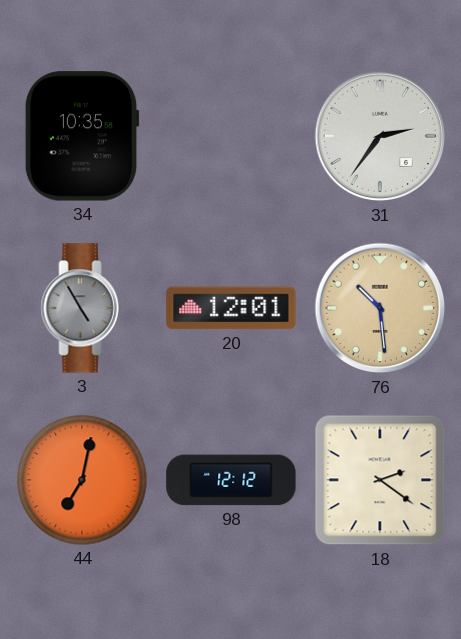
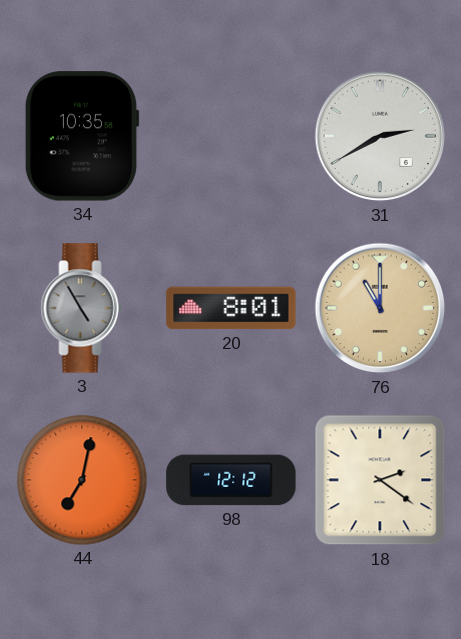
31: 2:36 -> 2:40 (380, 136)
20: 12:01 -> 8:01 (231, 308)
76: 10:29 -> 11:00 (380, 308)
